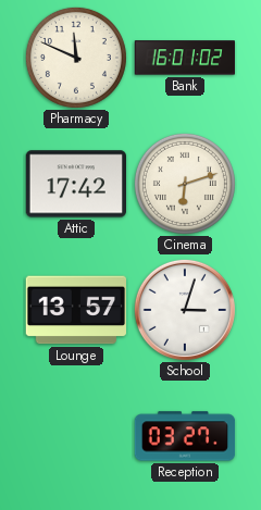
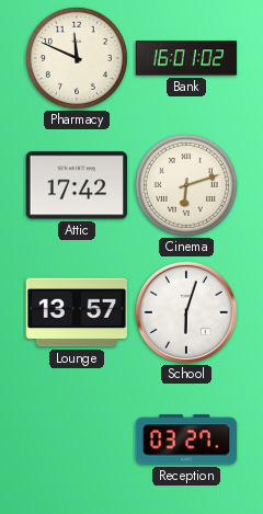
School: 3:03 -> 6:03 (186, 312)
